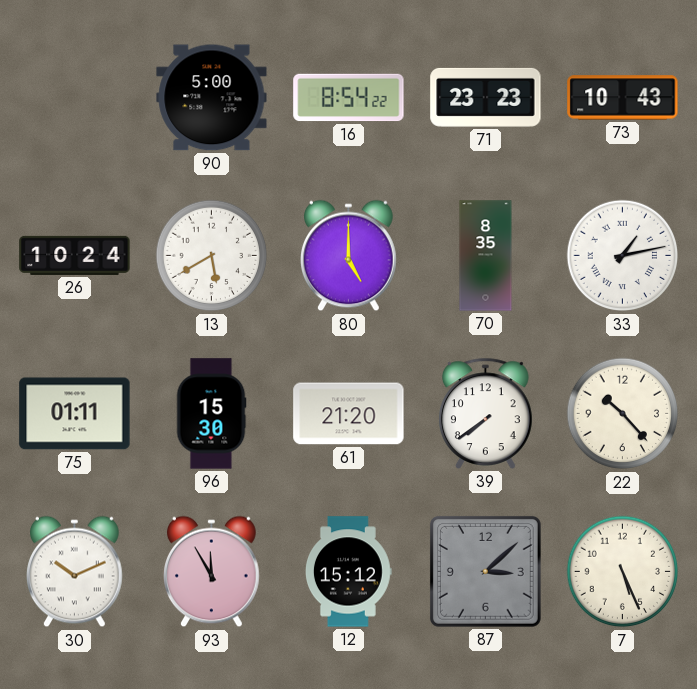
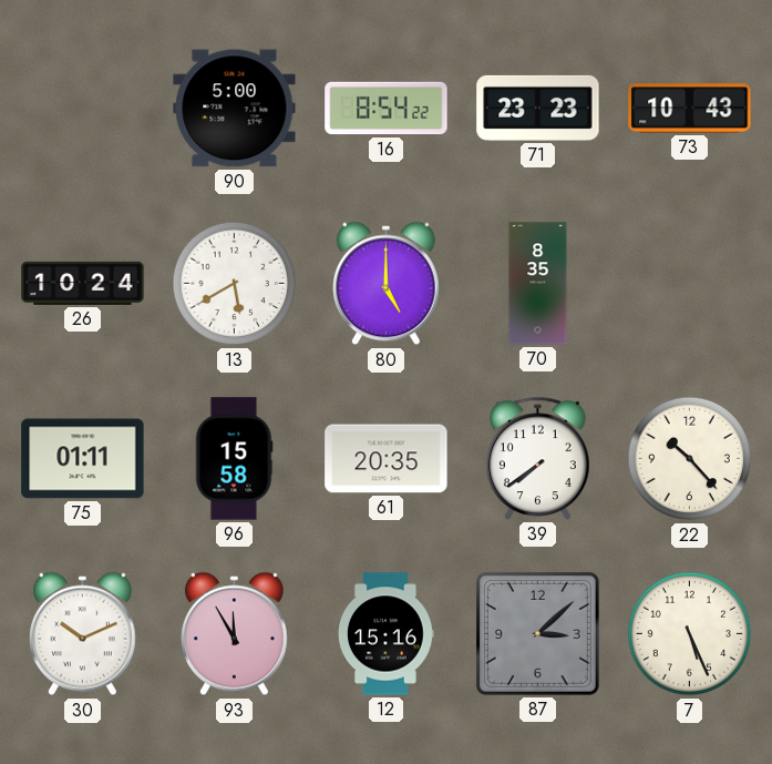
33: 1:13 -> none (623, 256)
96: 15:30 -> 15:58 (234, 459)
61: 21:20 -> 20:35 (387, 459)
12: 15:12 -> 15:16 (385, 634)
